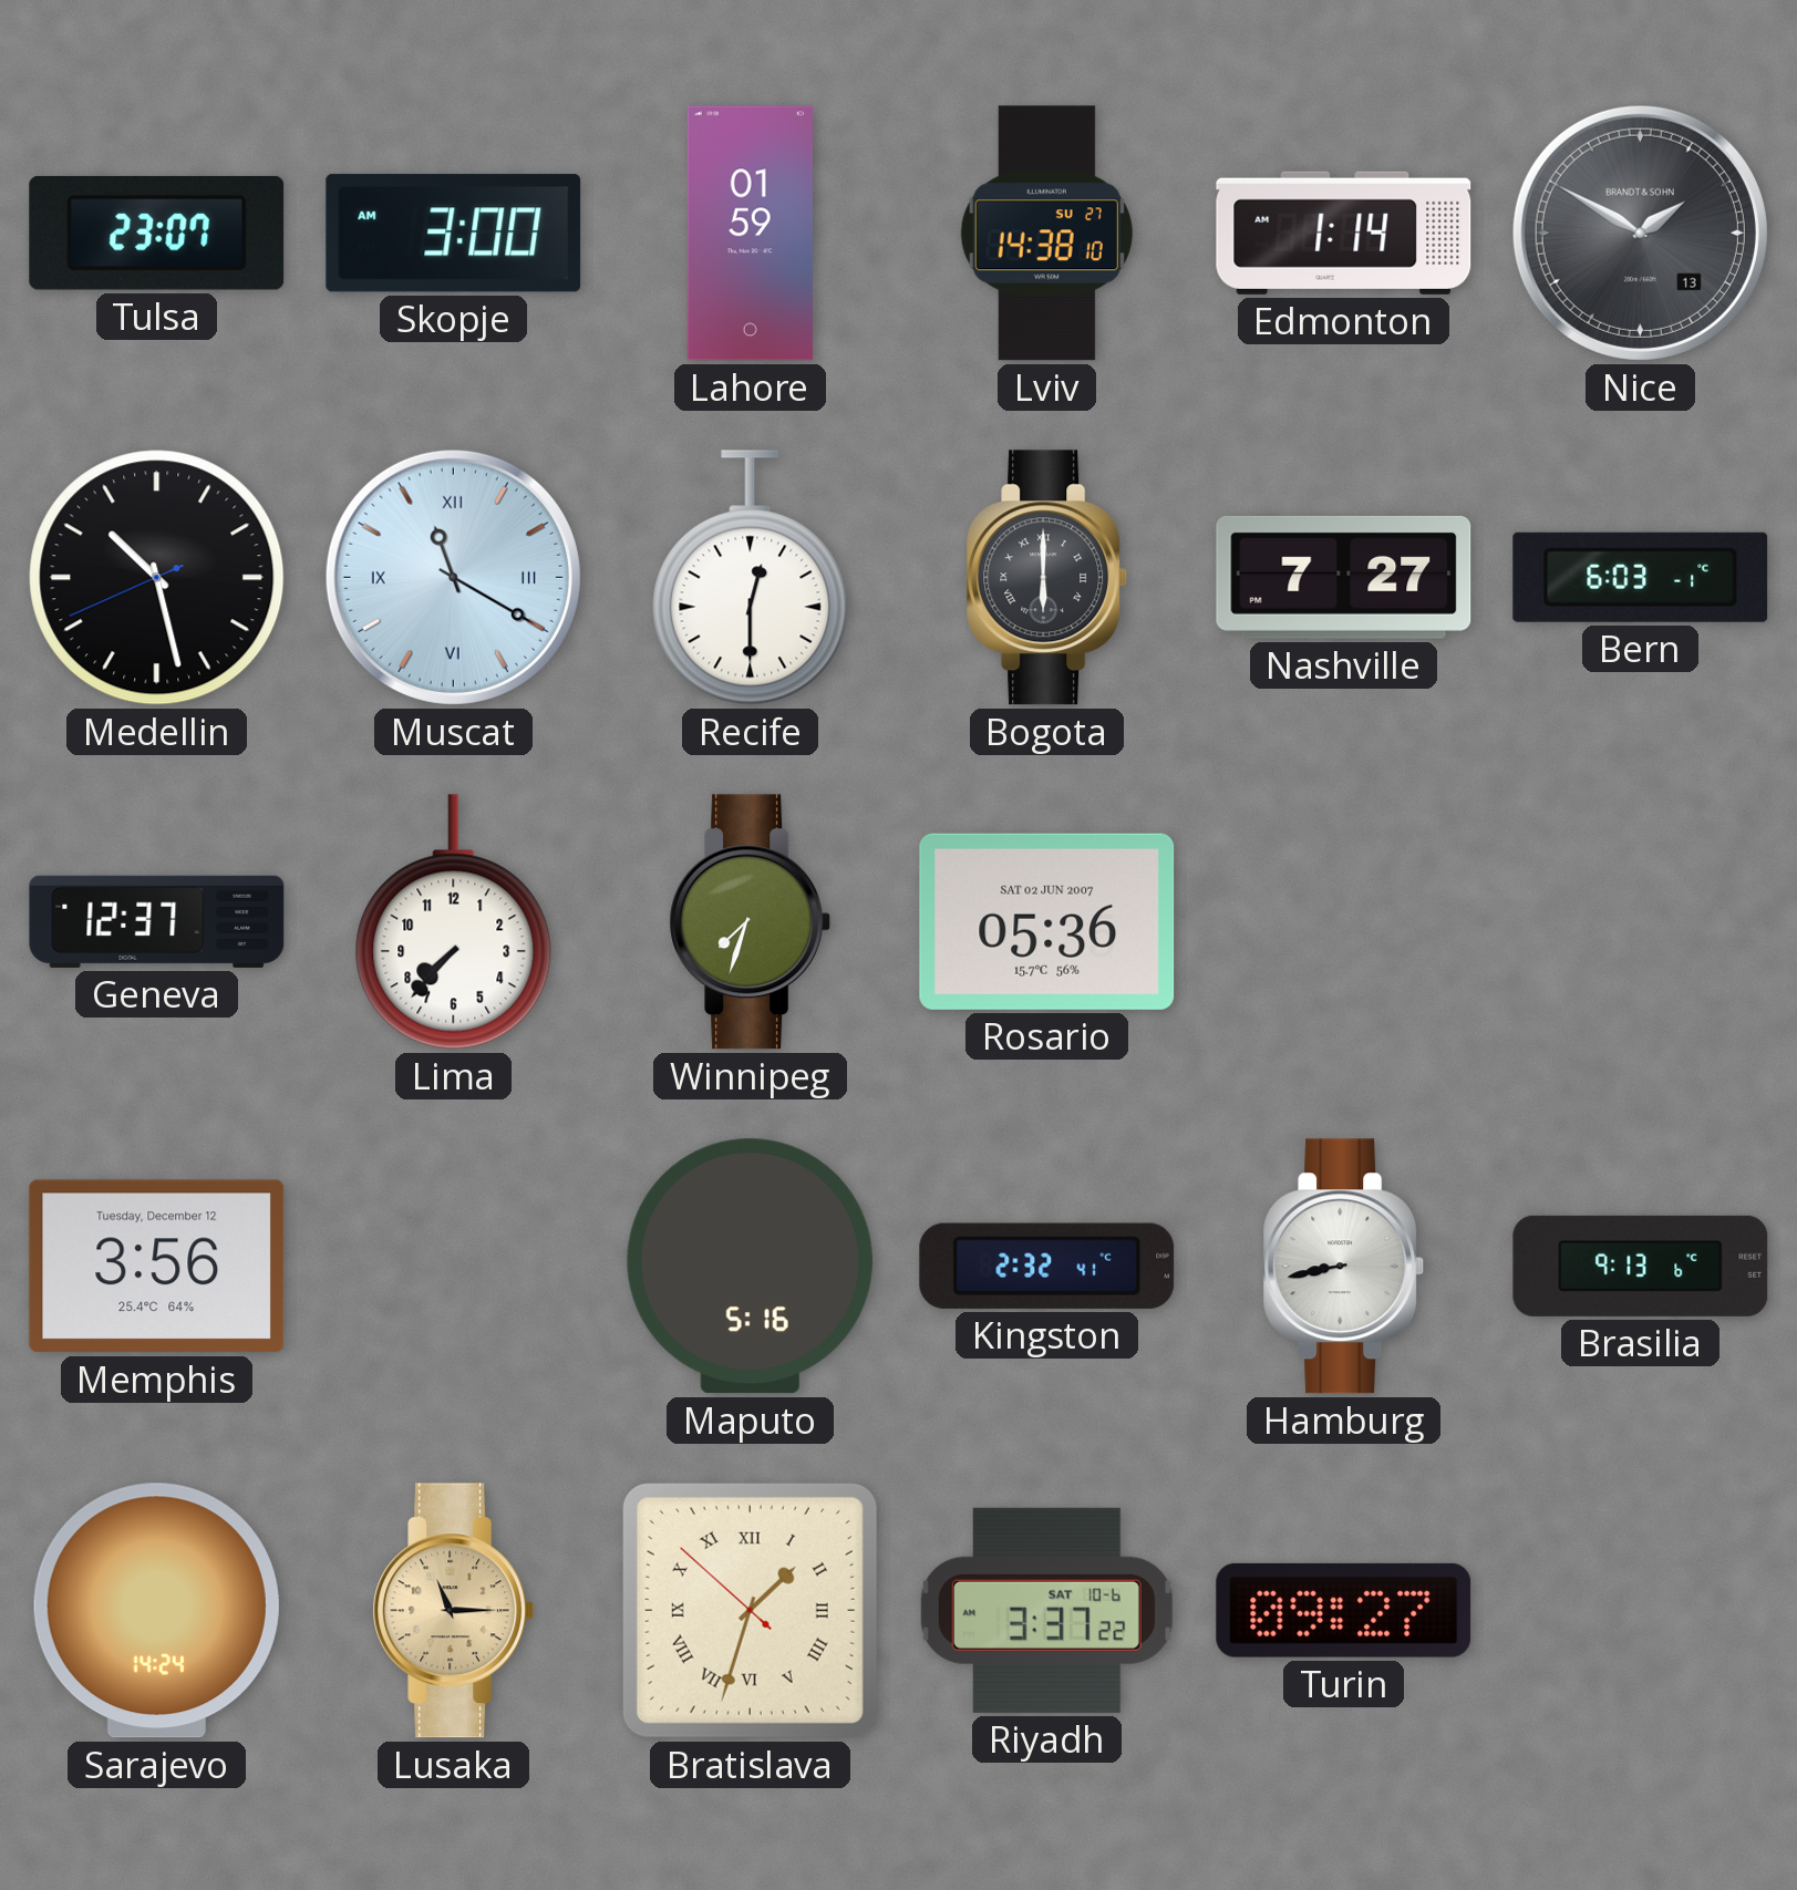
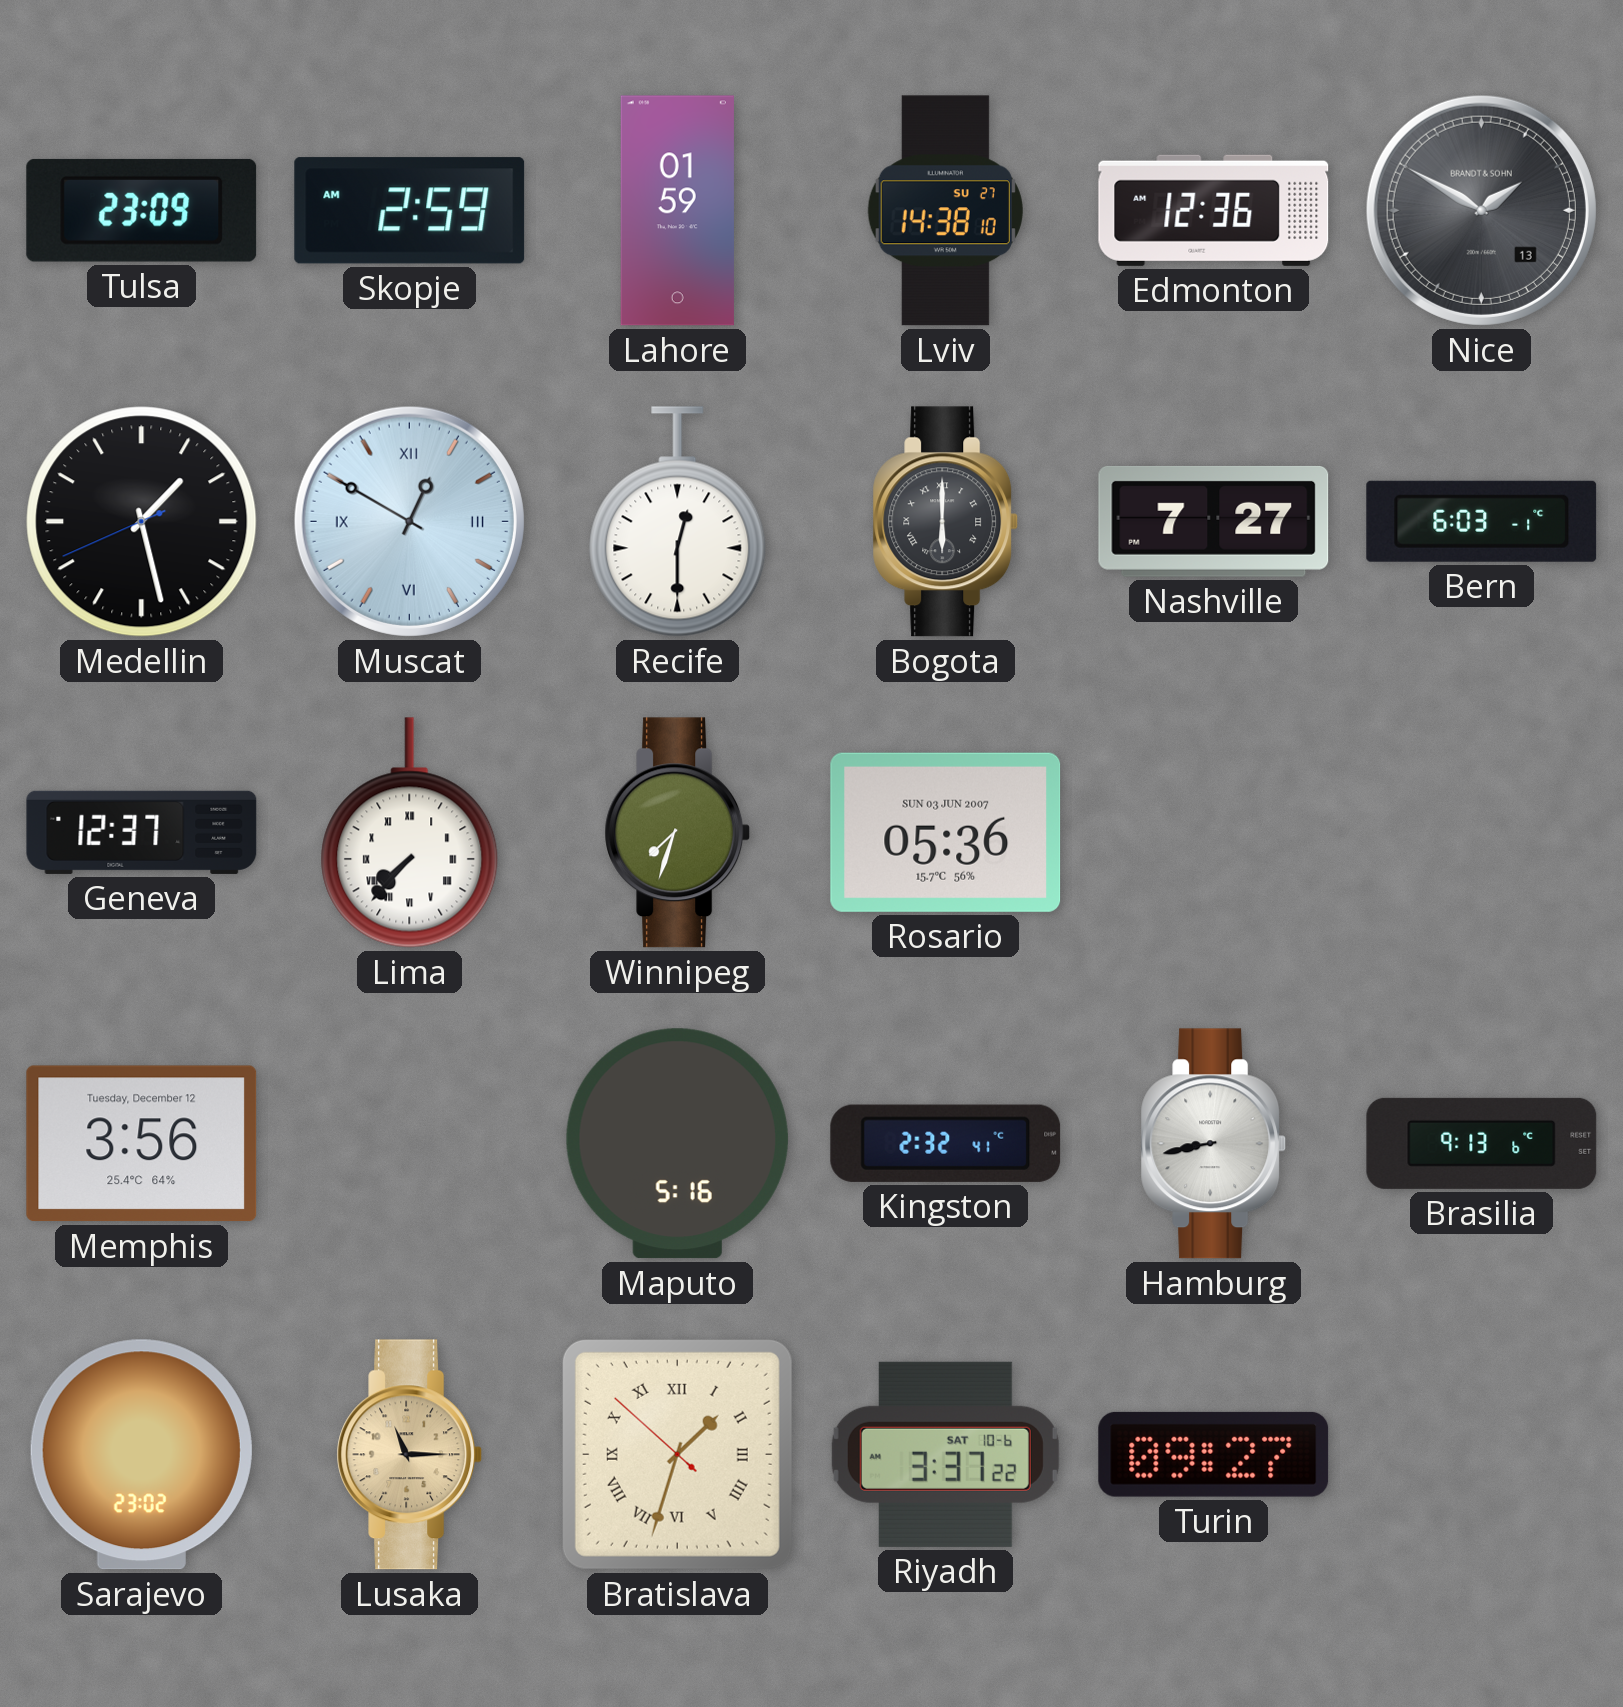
Tulsa: 23:07 -> 23:09 (142, 210)
Skopje: 3:00 -> 2:59 (410, 211)
Edmonton: 1:14 -> 12:36 (1214, 210)
Medellin: 10:27 -> 1:27 (142, 522)
Muscat: 11:20 -> 12:50 (409, 521)
Lima numerals: Arabic -> Roman (410, 833)
Rosario date: SAT 02 JUN 2007 -> SUN 03 JUN 2007 (946, 832)
Sarajevo: 14:24 -> 23:02 (141, 1455)
